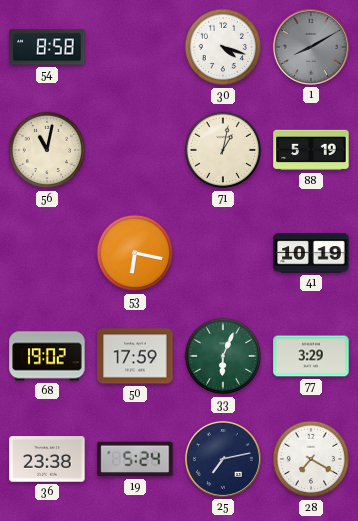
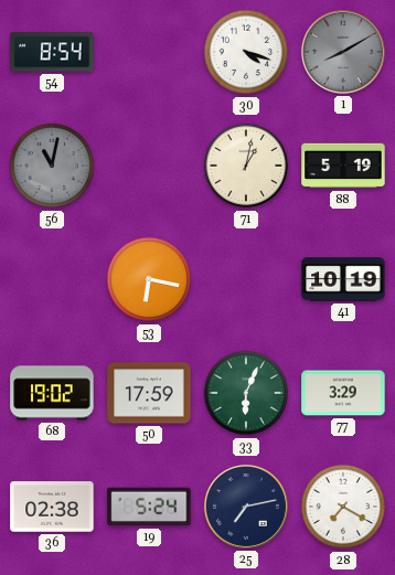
54: 8:58 -> 8:54 (52, 52)
56 dial: cream -> grey (52, 166)
36: 23:38 -> 02:38 (52, 507)
